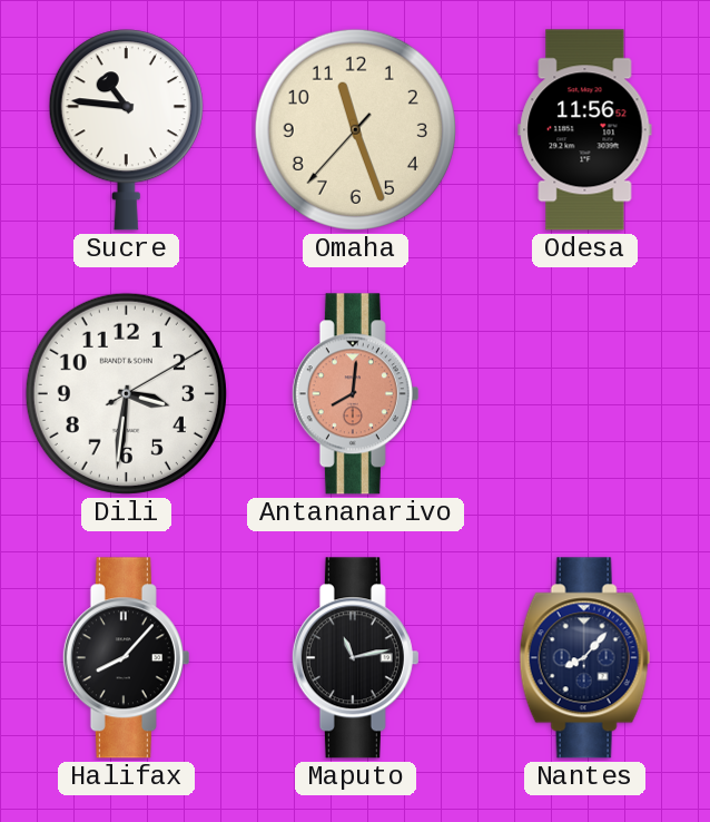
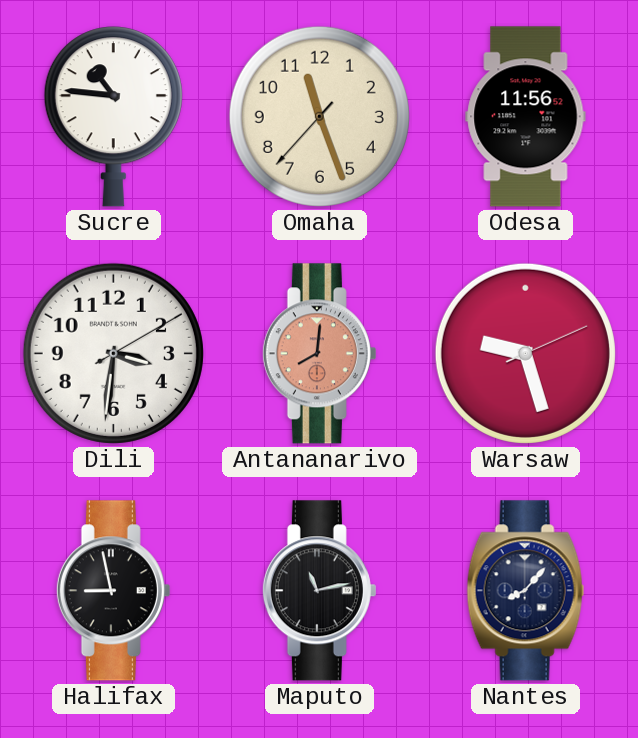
Warsaw: none -> 9:27 (525, 353)
Halifax: 8:07 -> 8:58 (113, 591)
